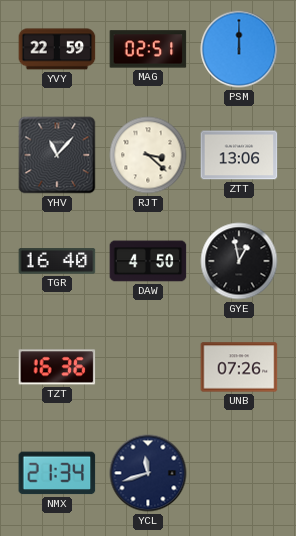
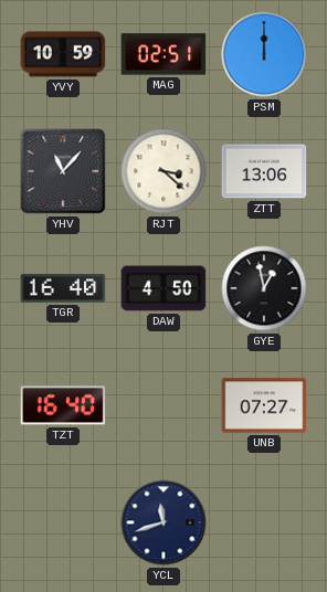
YVY: 22:59 -> 10:59 (63, 54)
TZT: 16:36 -> 16:40 (63, 405)
UNB: 07:26 -> 07:27 (264, 405)
NMX: 21:34 -> none (57, 473)
